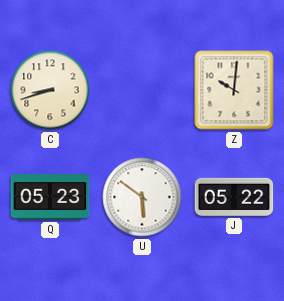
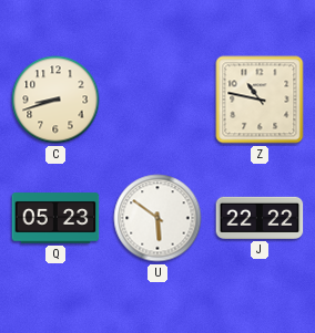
Z: 10:01 -> 10:47 (260, 100)
J: 05:22 -> 22:22 (260, 218)
